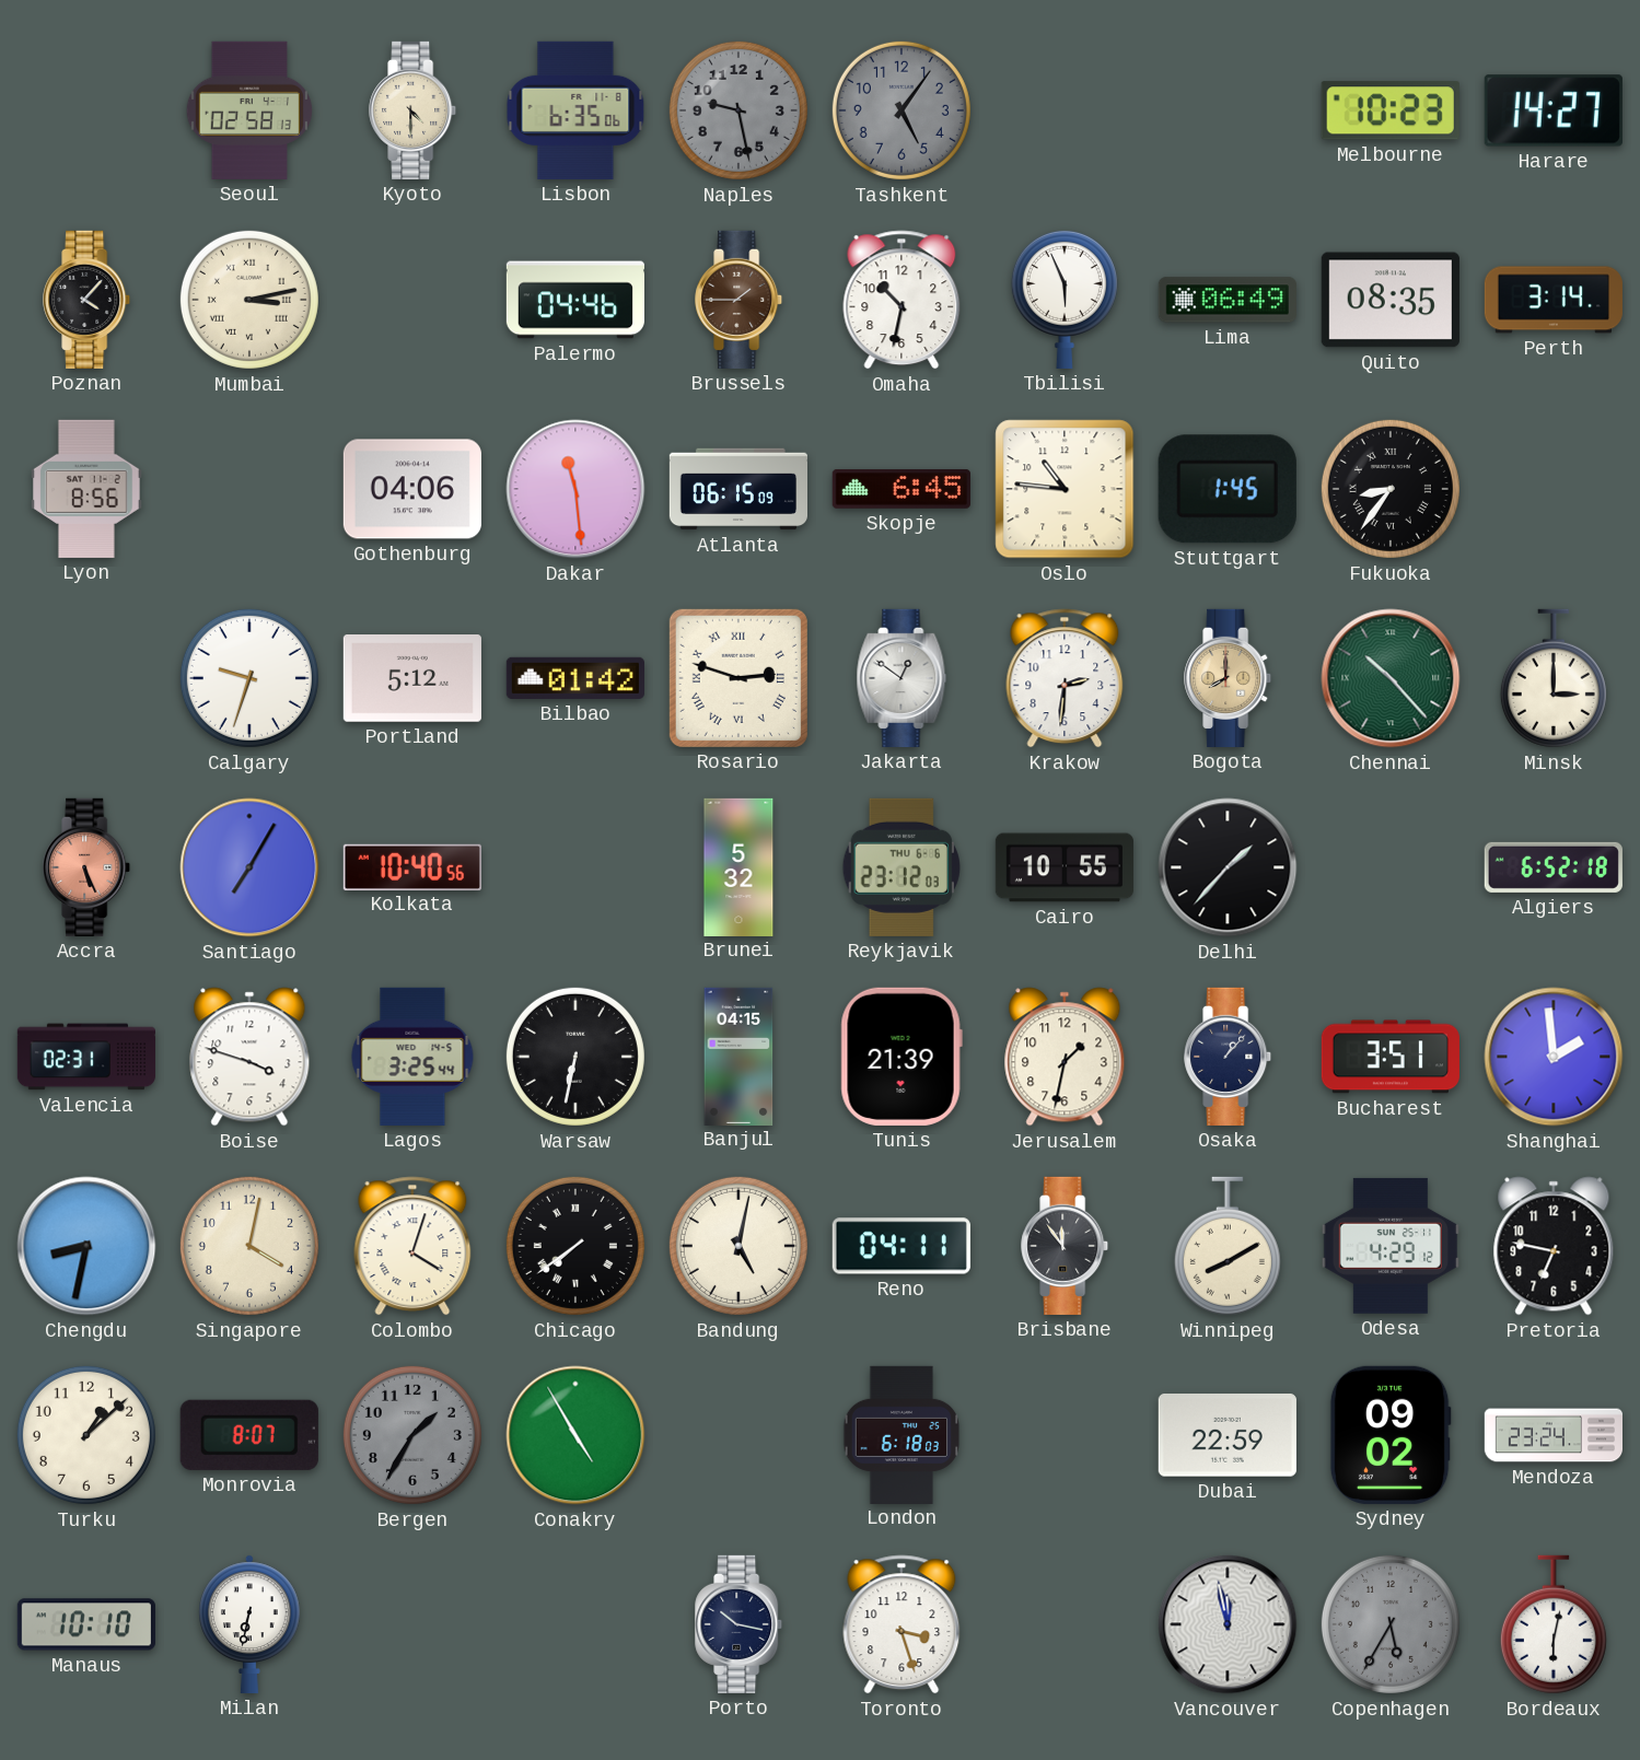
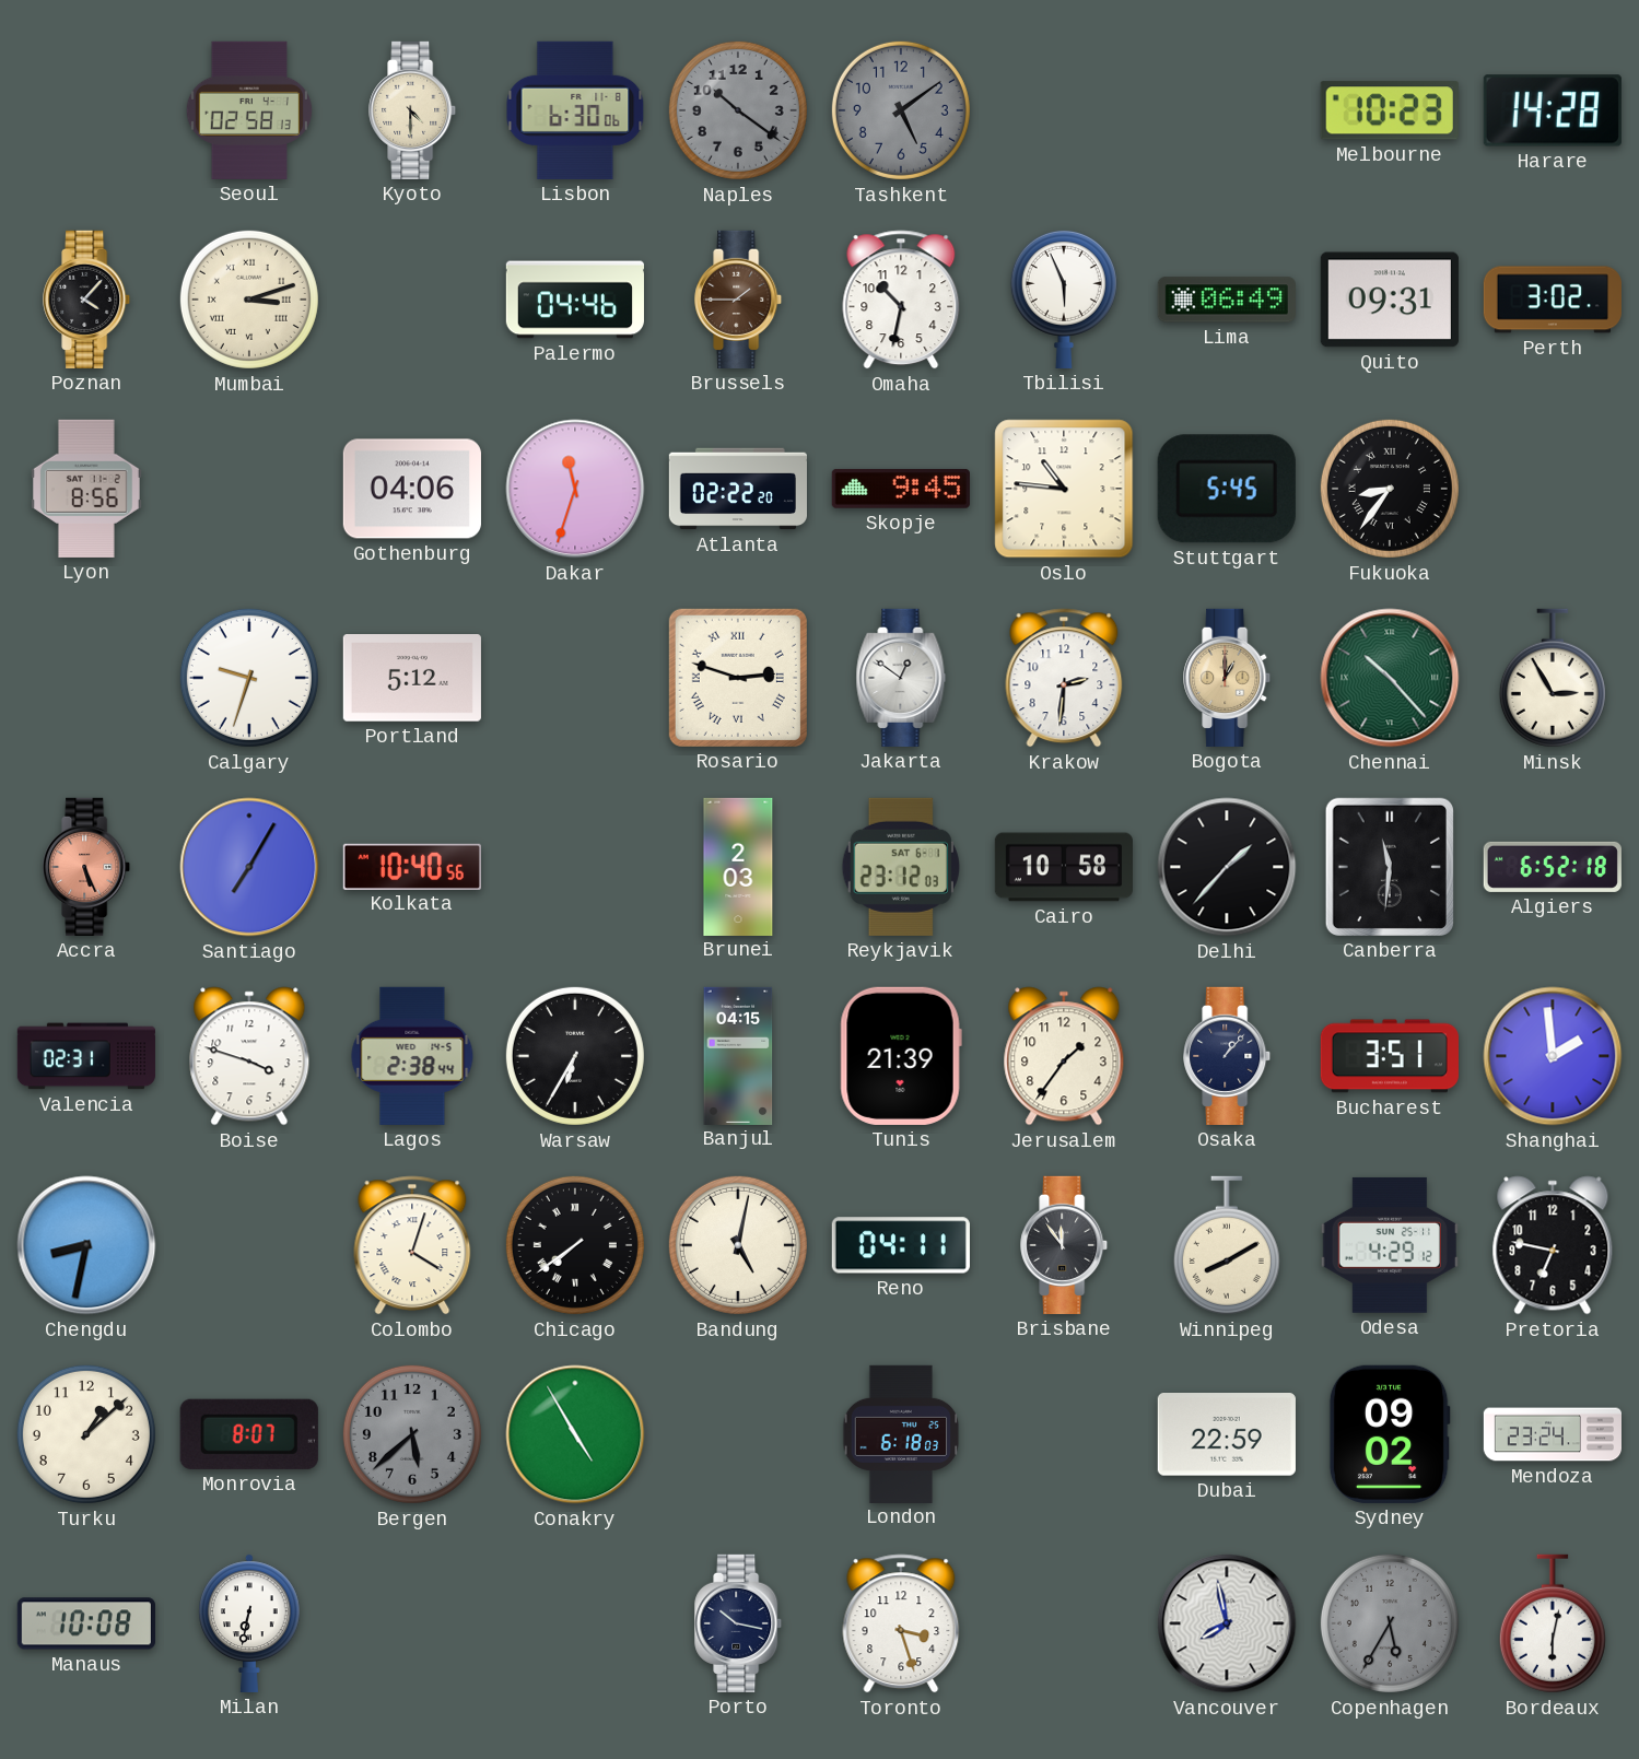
Lisbon: 6:35 -> 6:30 (575, 110)
Naples: 9:28 -> 10:21 (738, 110)
Tashkent: 5:06 -> 5:09 (901, 110)
Harare: 14:27 -> 14:28 (1553, 110)
Mumbai: 3:13 -> 3:12 (249, 300)
Quito: 08:35 -> 09:31 (1390, 300)
Perth: 3:14 -> 3:02 (1553, 300)
Dakar: 11:29 -> 11:33 (575, 489)
Atlanta: 06:15 -> 02:22 (737, 489)
Skopje: 6:45 -> 9:45 (901, 489)
Stuttgart: 1:45 -> 5:45 (1227, 489)
Bilbao: 01:42 -> none (575, 678)
Bogota: 8:00 -> 1:00 (1228, 678)
Minsk: 3:00 -> 2:55 (1553, 678)
Brunei: 5:32 -> 2:03 (738, 866)
Reykjavik date: THU 6-6 -> SAT 6-1 (901, 867)
Cairo: 10:55 -> 10:58 (1064, 867)
Canberra: none -> 11:31 (1390, 867)
Lagos: 3:25 -> 2:38 (412, 1056)
Warsaw: 6:32 -> 6:35 (575, 1056)
Jerusalem: 1:32 -> 1:36 (1064, 1056)
Singapore: 4:02 -> none (249, 1246)
Bergen: 1:35 -> 5:38 (412, 1434)
Manaus: 10:10 -> 10:08 (86, 1623)
Vancouver: 11:58 -> 7:58 (1227, 1623)
